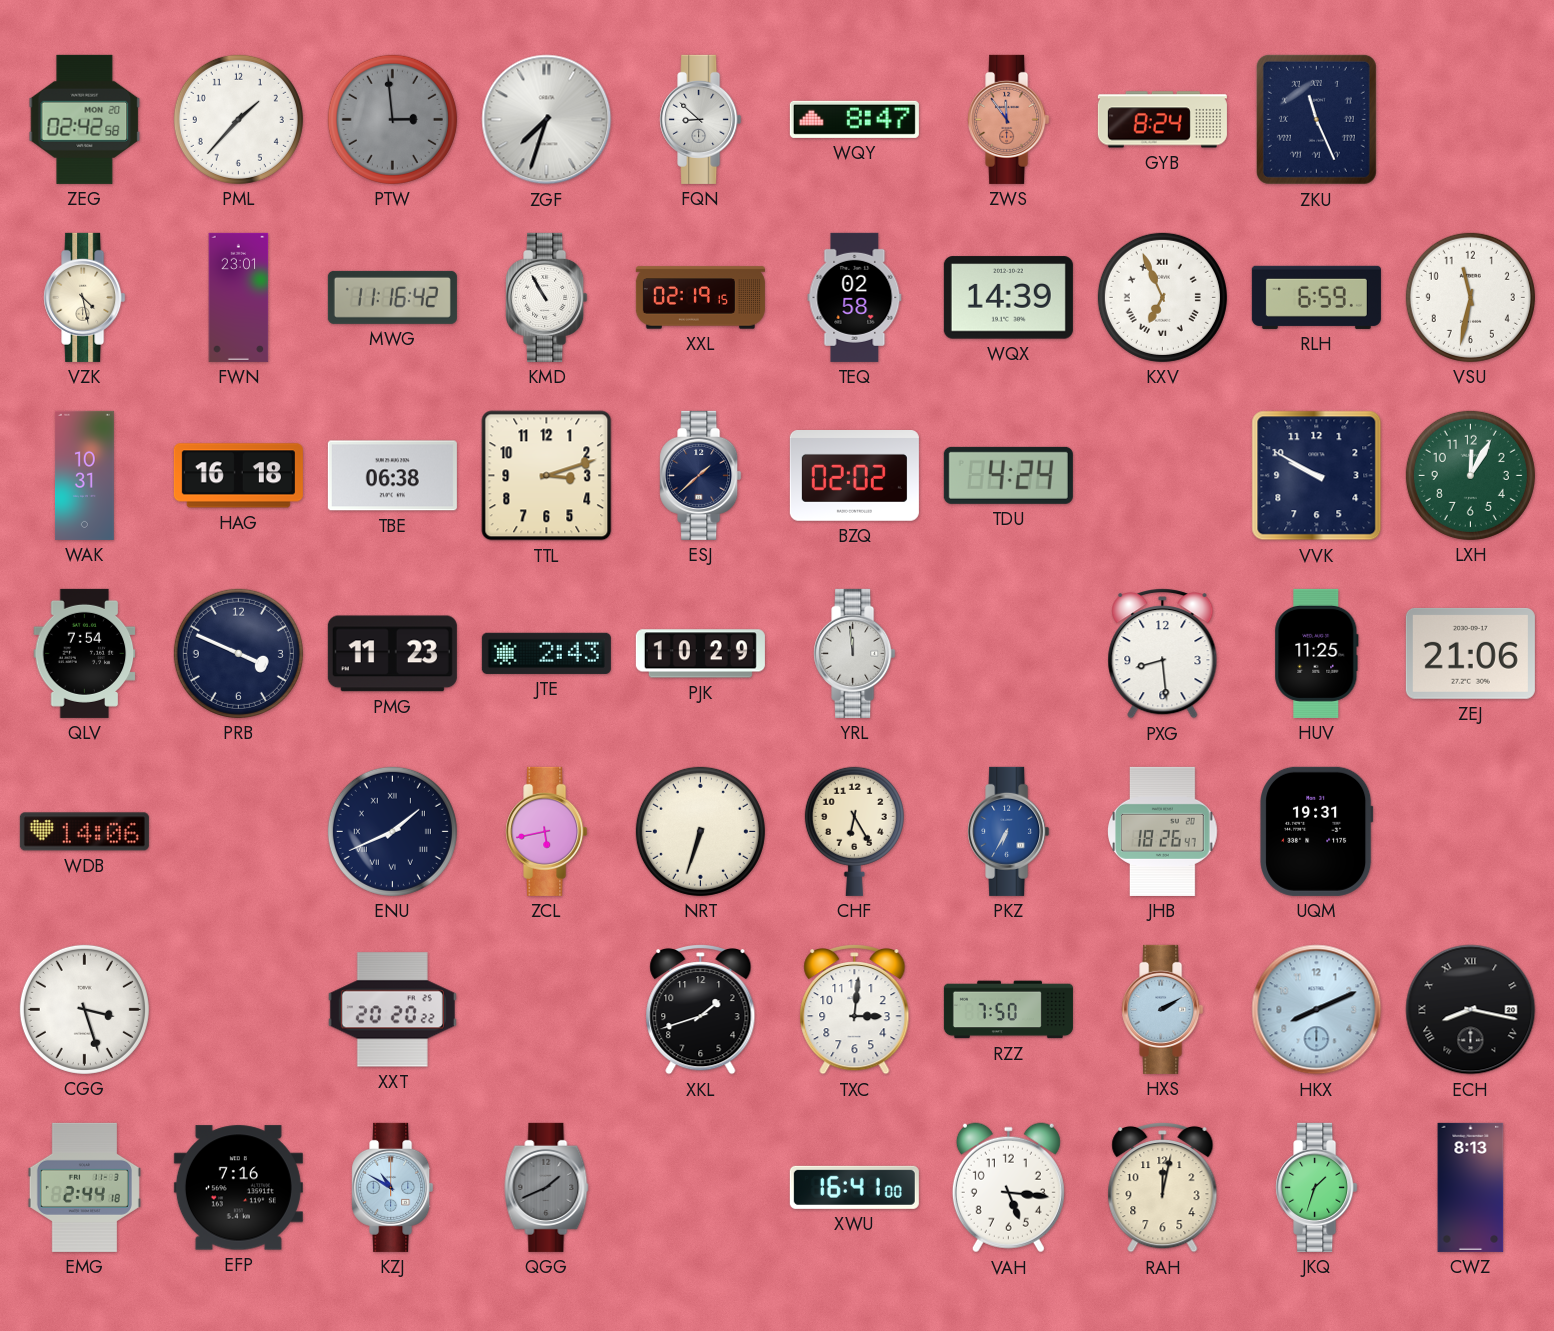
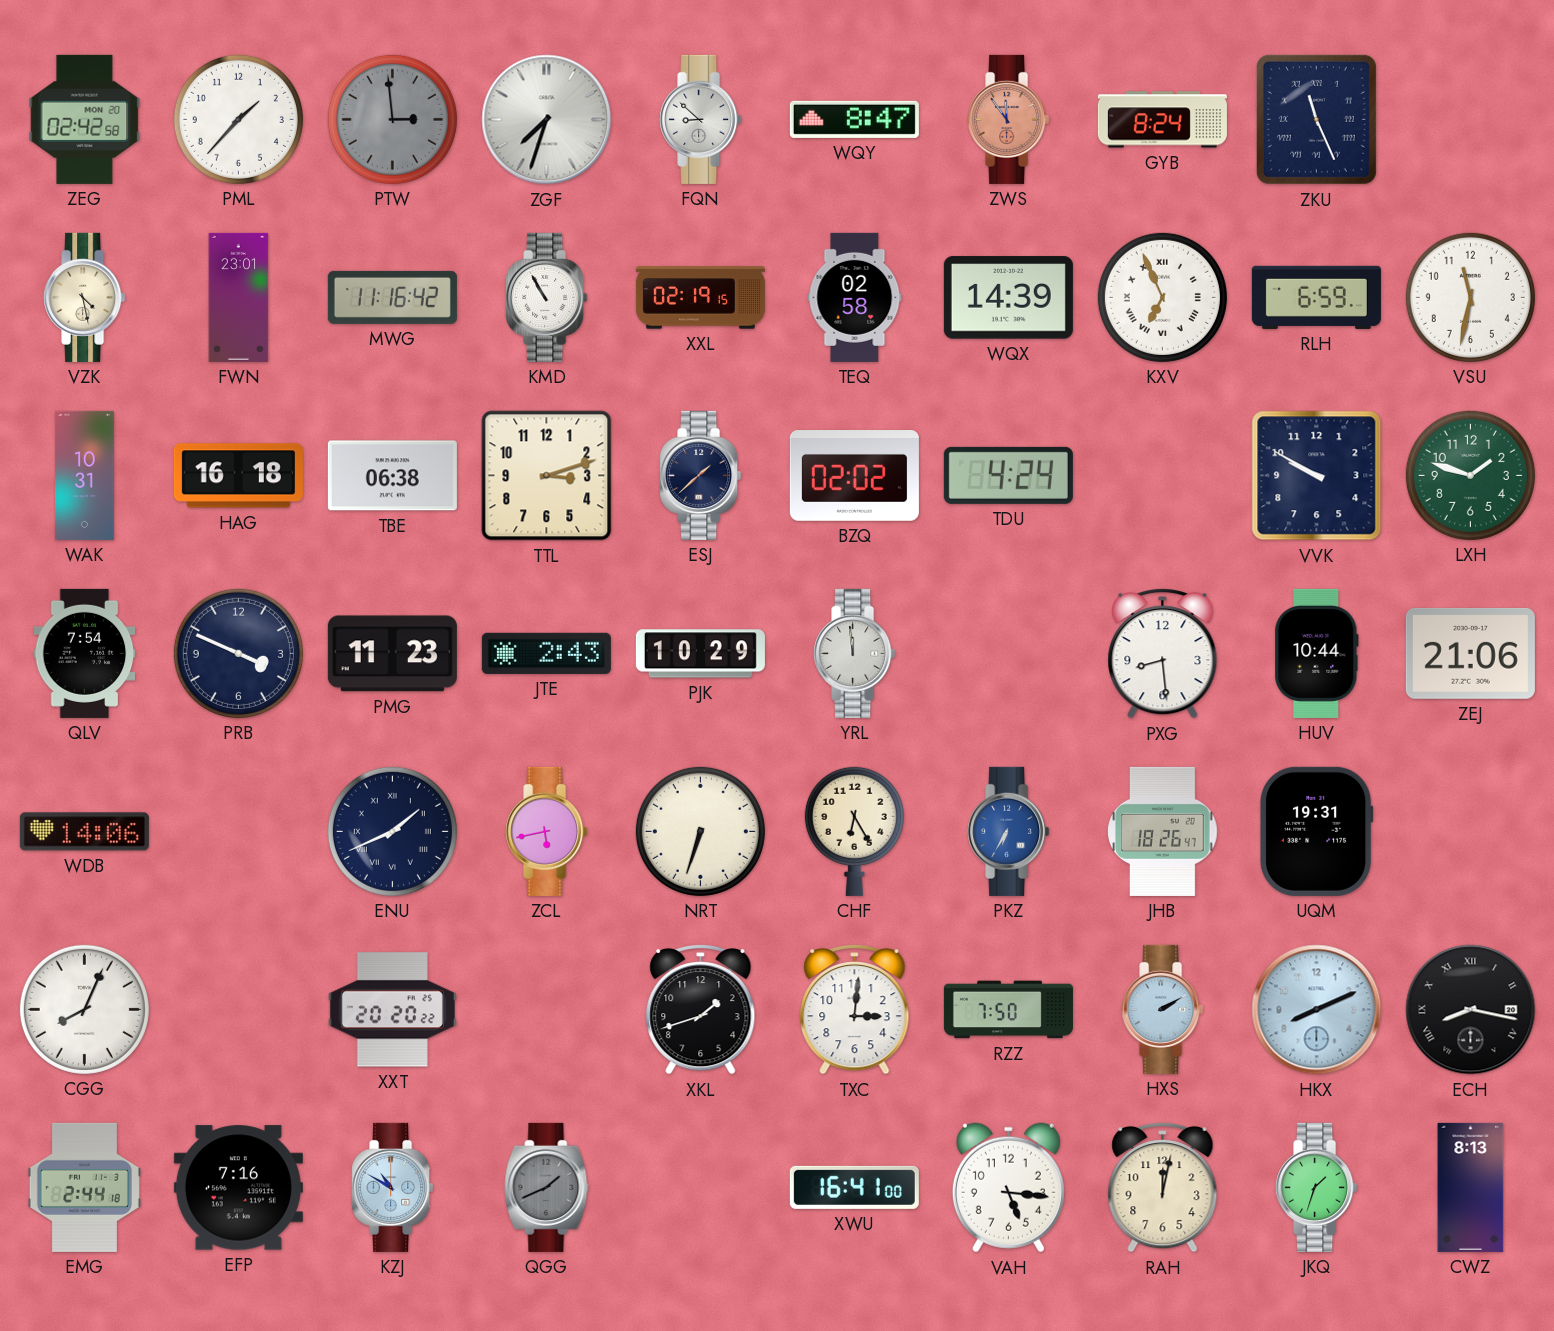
LXH: 12:05 -> 1:48 (1470, 475)
HUV: 11:25 -> 10:44 (1317, 653)
CGG: 3:27 -> 8:04 (84, 1009)
